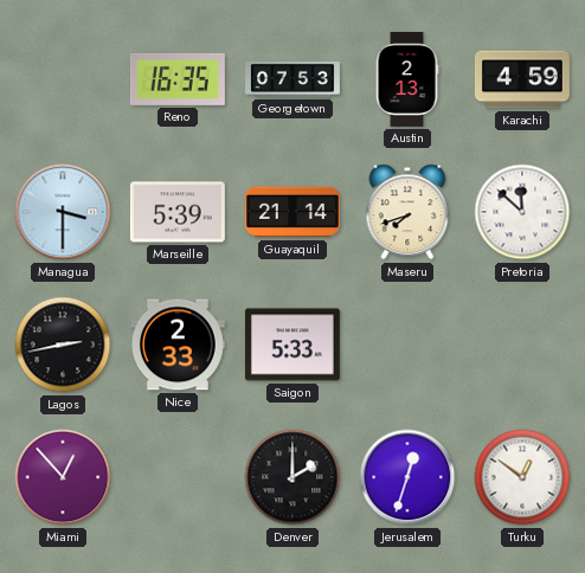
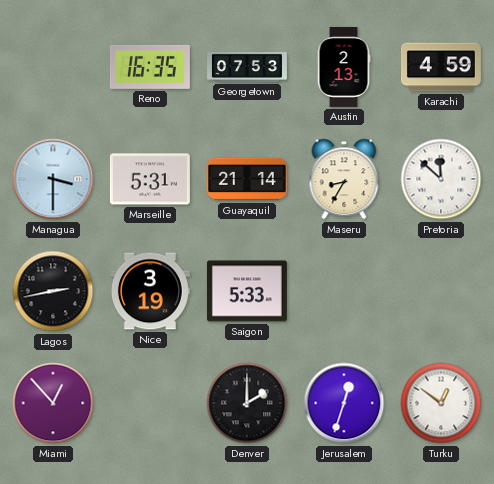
Marseille: 5:39 -> 5:31 (150, 179)
Maseru: 7:42 -> 8:35 (344, 179)
Nice: 2:33 -> 3:19 (150, 291)
